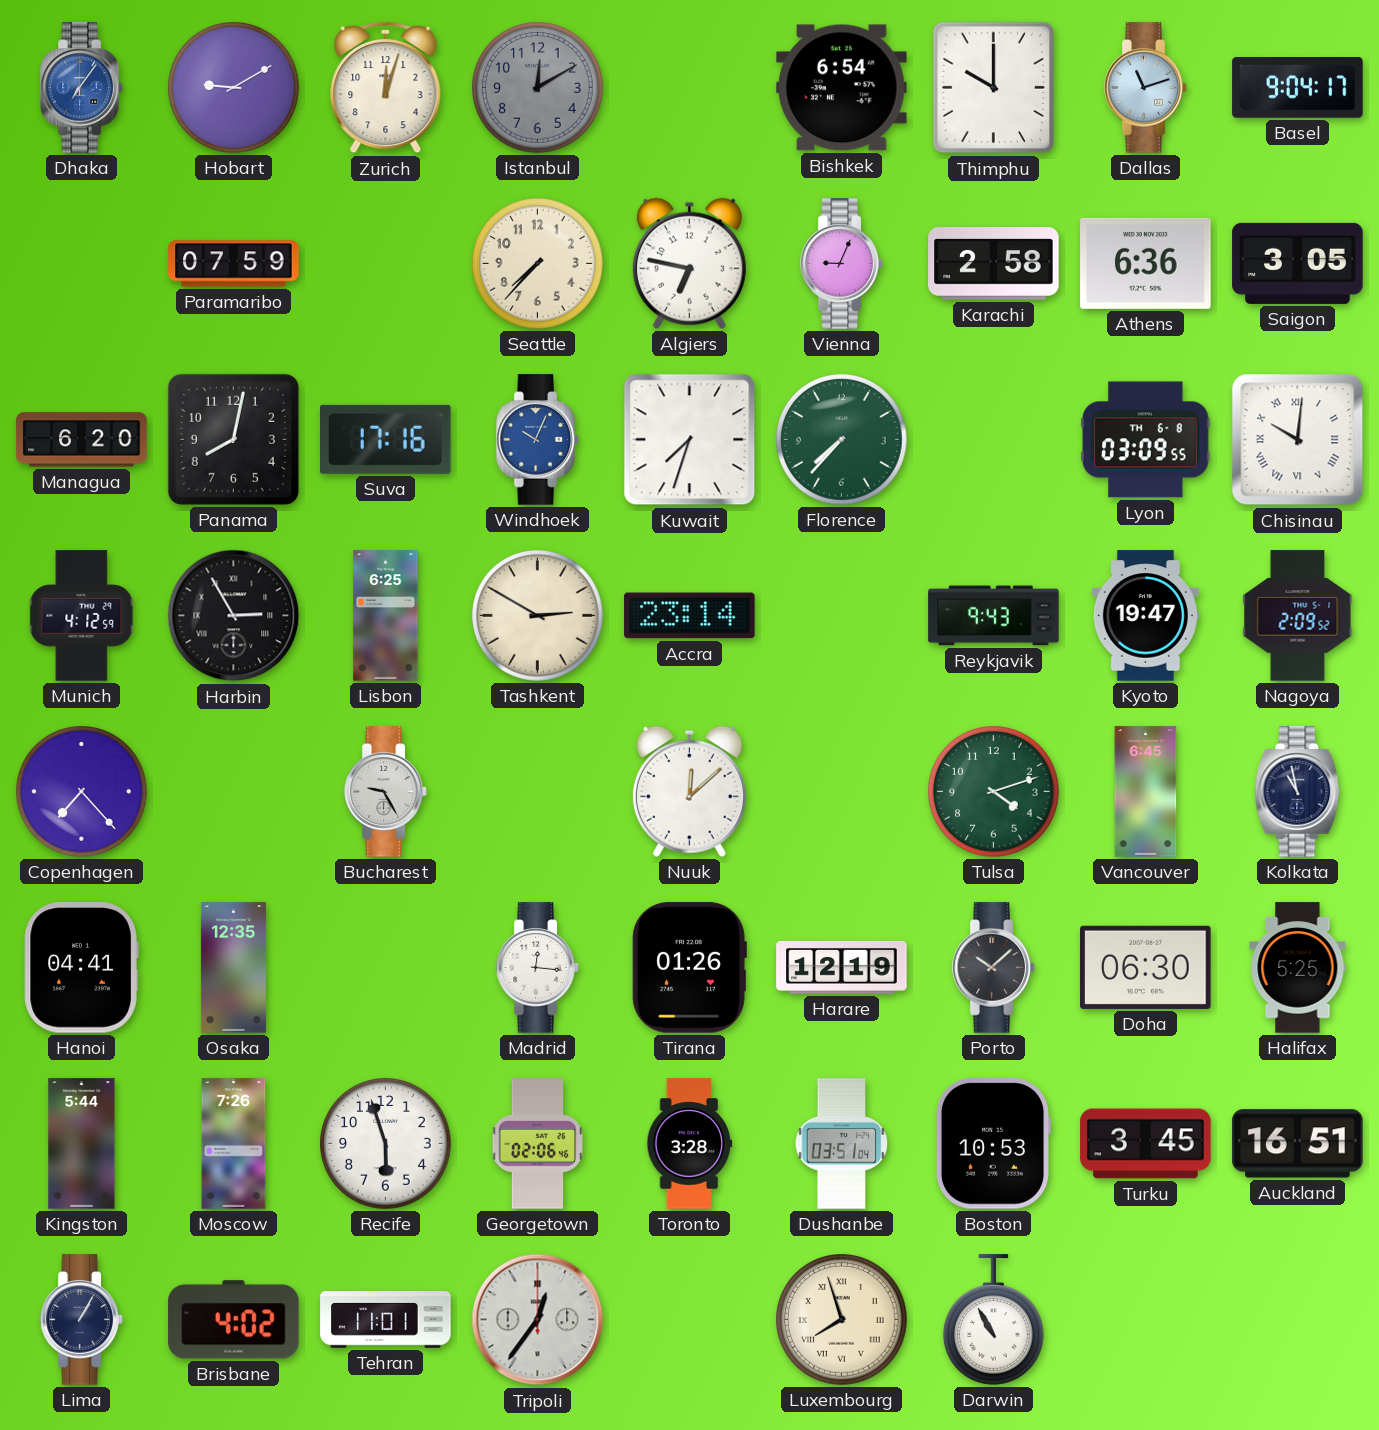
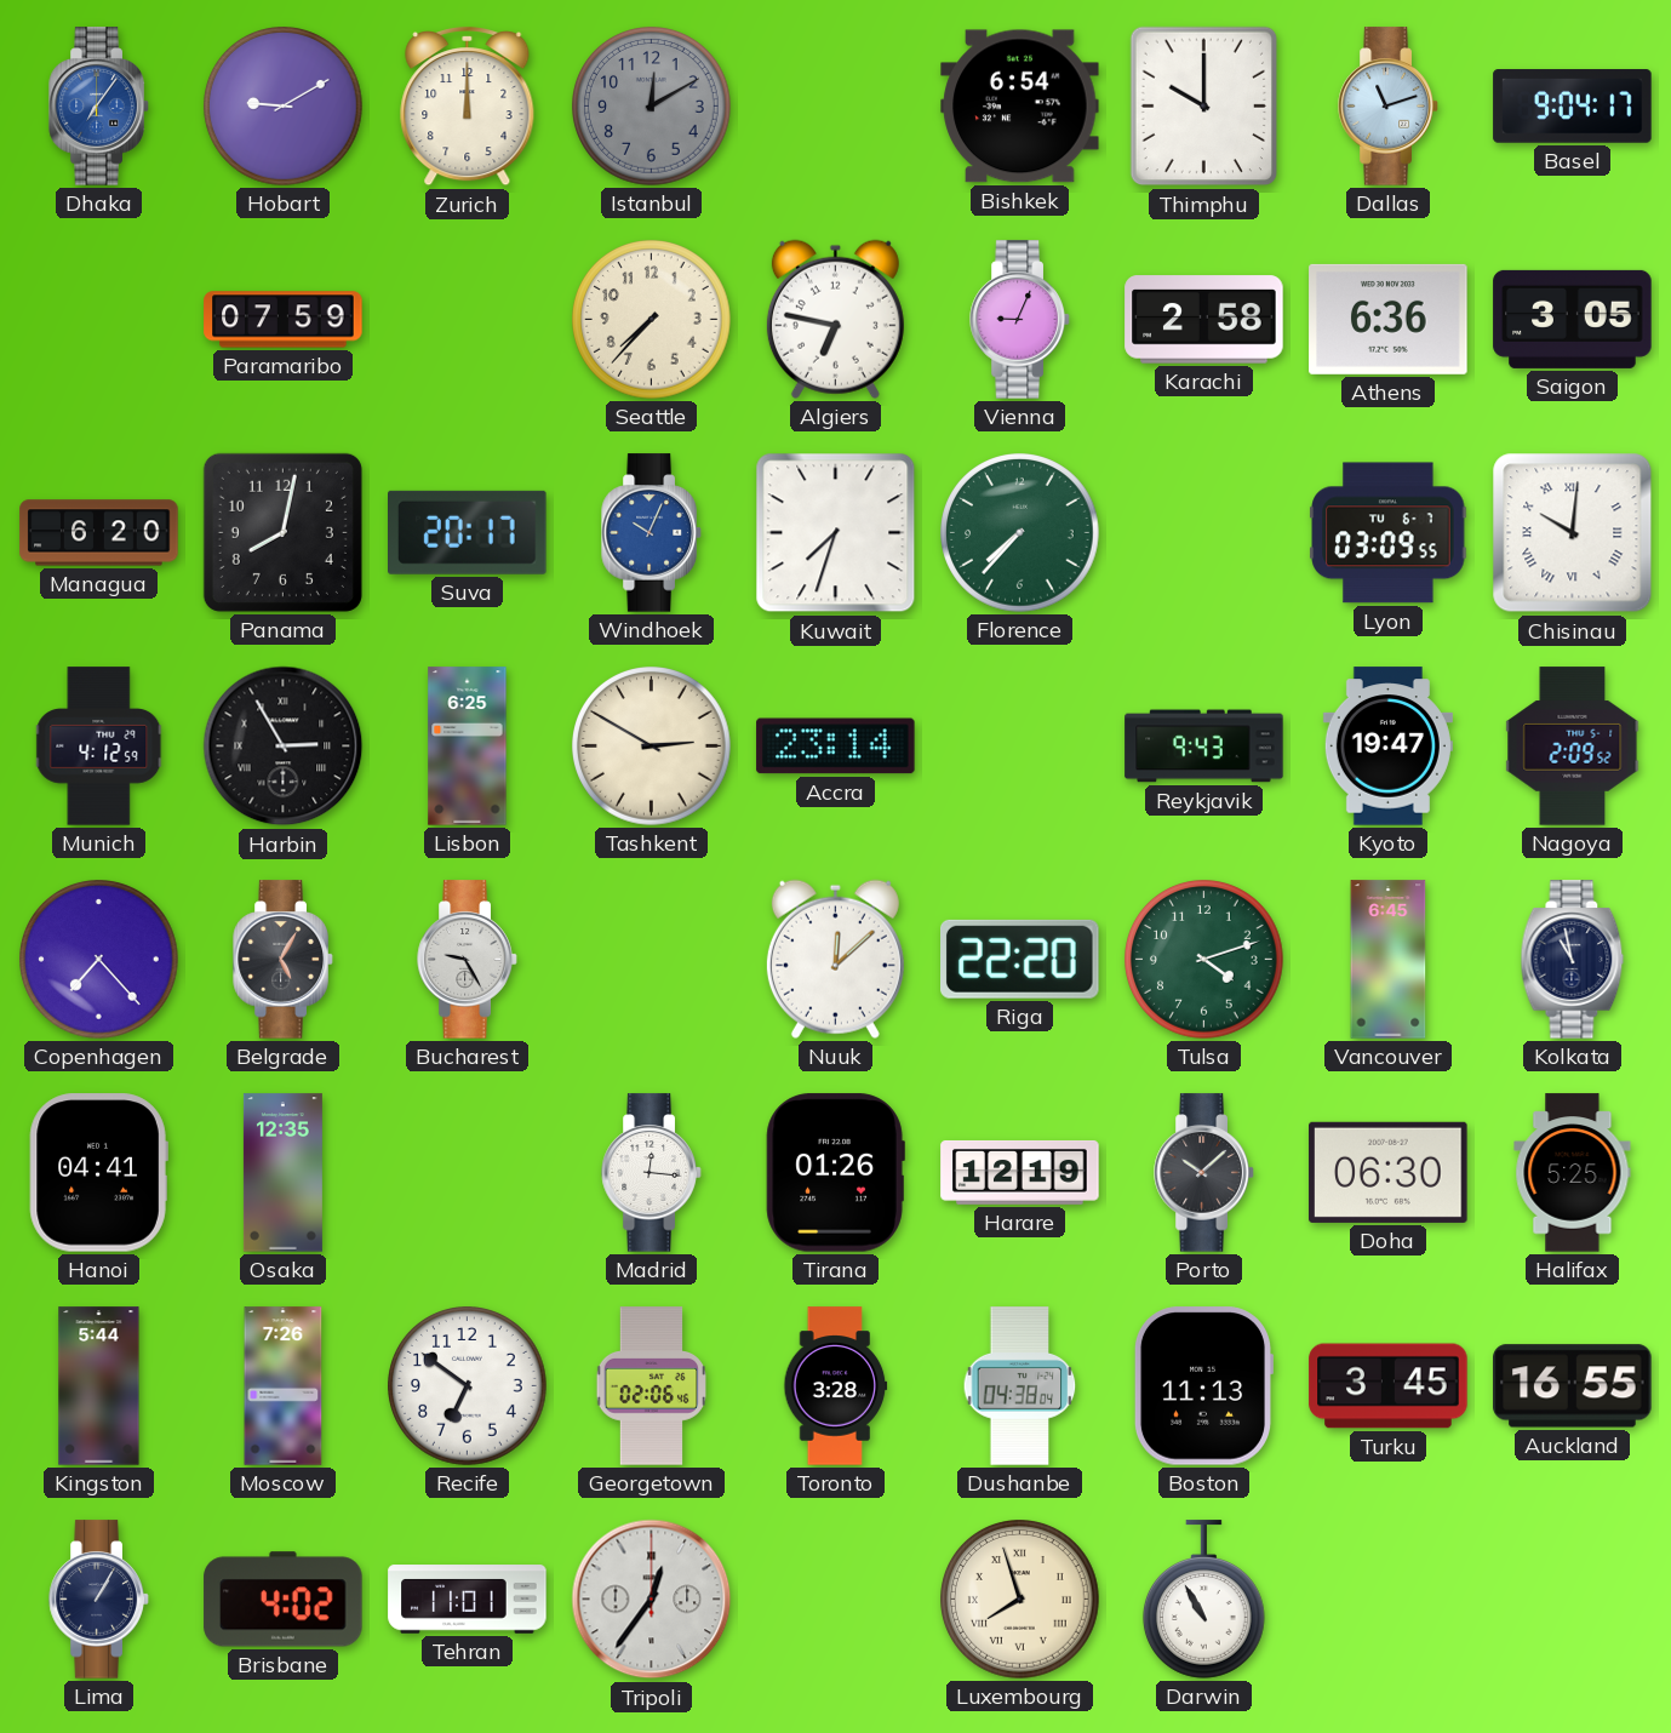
Zurich: 12:03 -> 12:00 (468, 107)
Suva: 17:16 -> 20:17 (468, 532)
Lyon date: TH 6-8 -> TU 6-7 (1389, 533)
Belgrade: none -> 5:05 (284, 960)
Riga: none -> 22:20 (1020, 959)
Recife: 5:57 -> 6:51 (468, 1386)
Dushanbe: 03:51 -> 04:38 (1020, 1386)
Boston: 10:53 -> 11:13 (1202, 1386)
Auckland: 16:51 -> 16:55 (1573, 1386)
